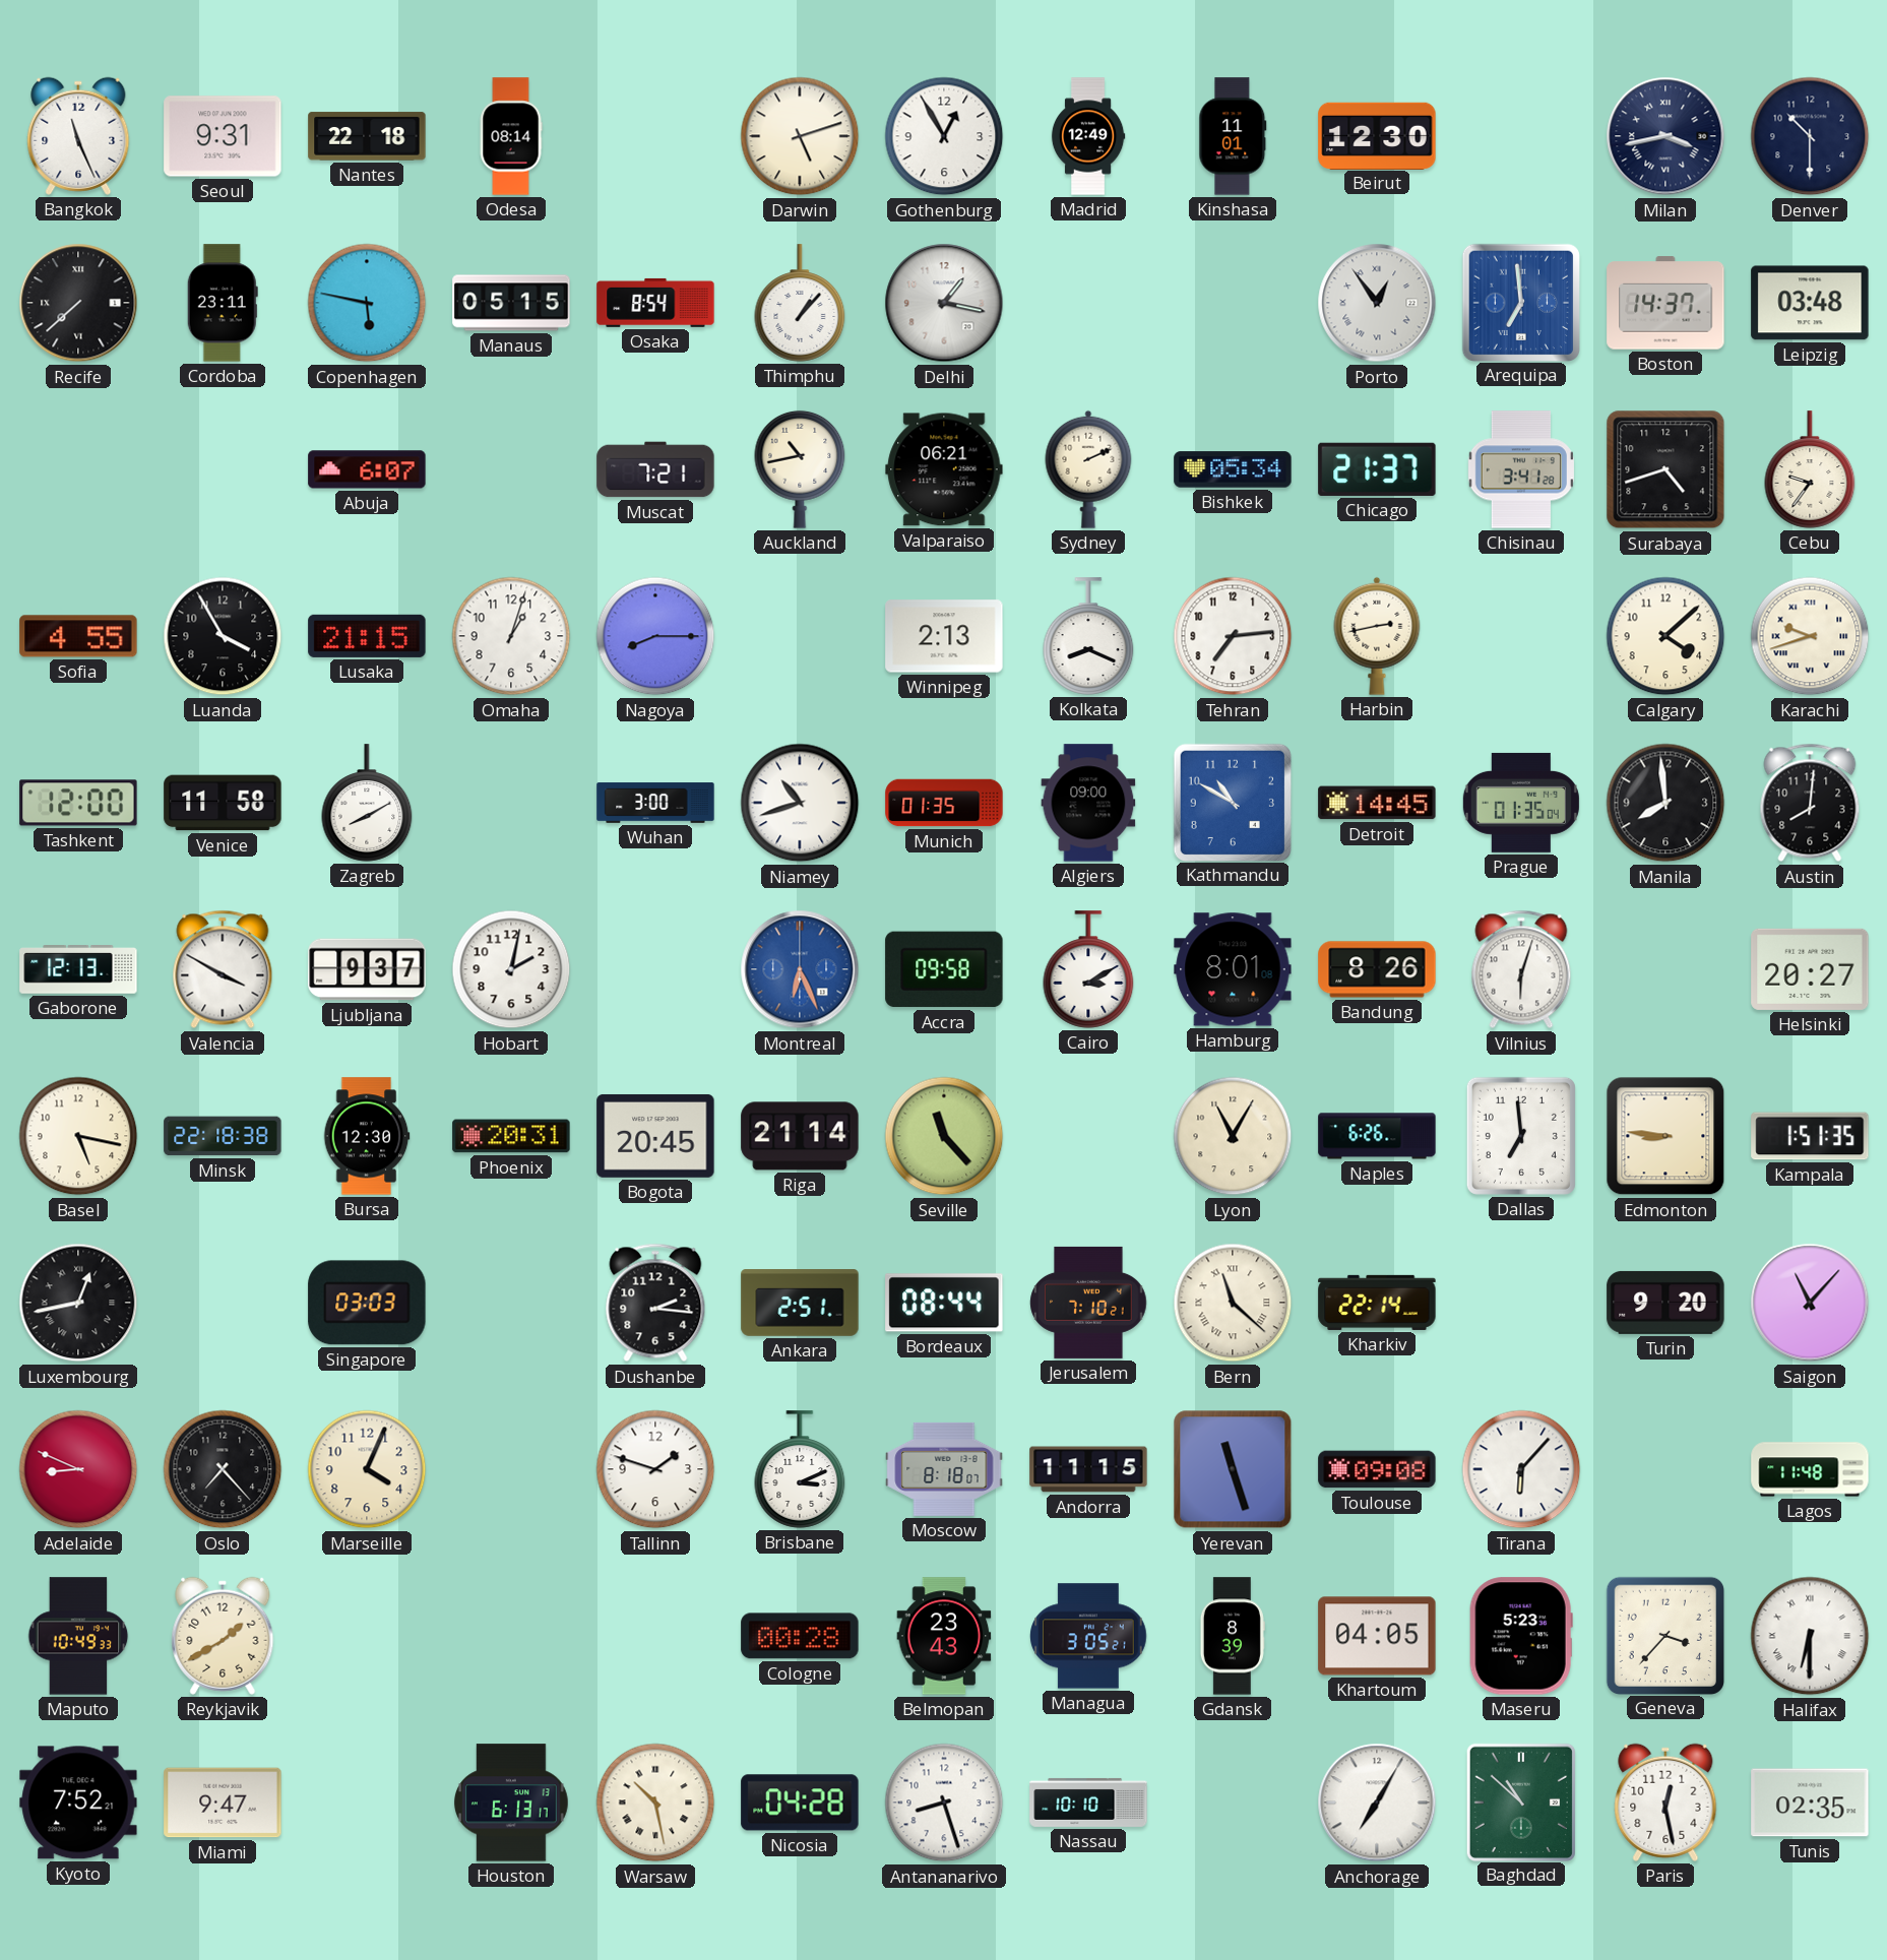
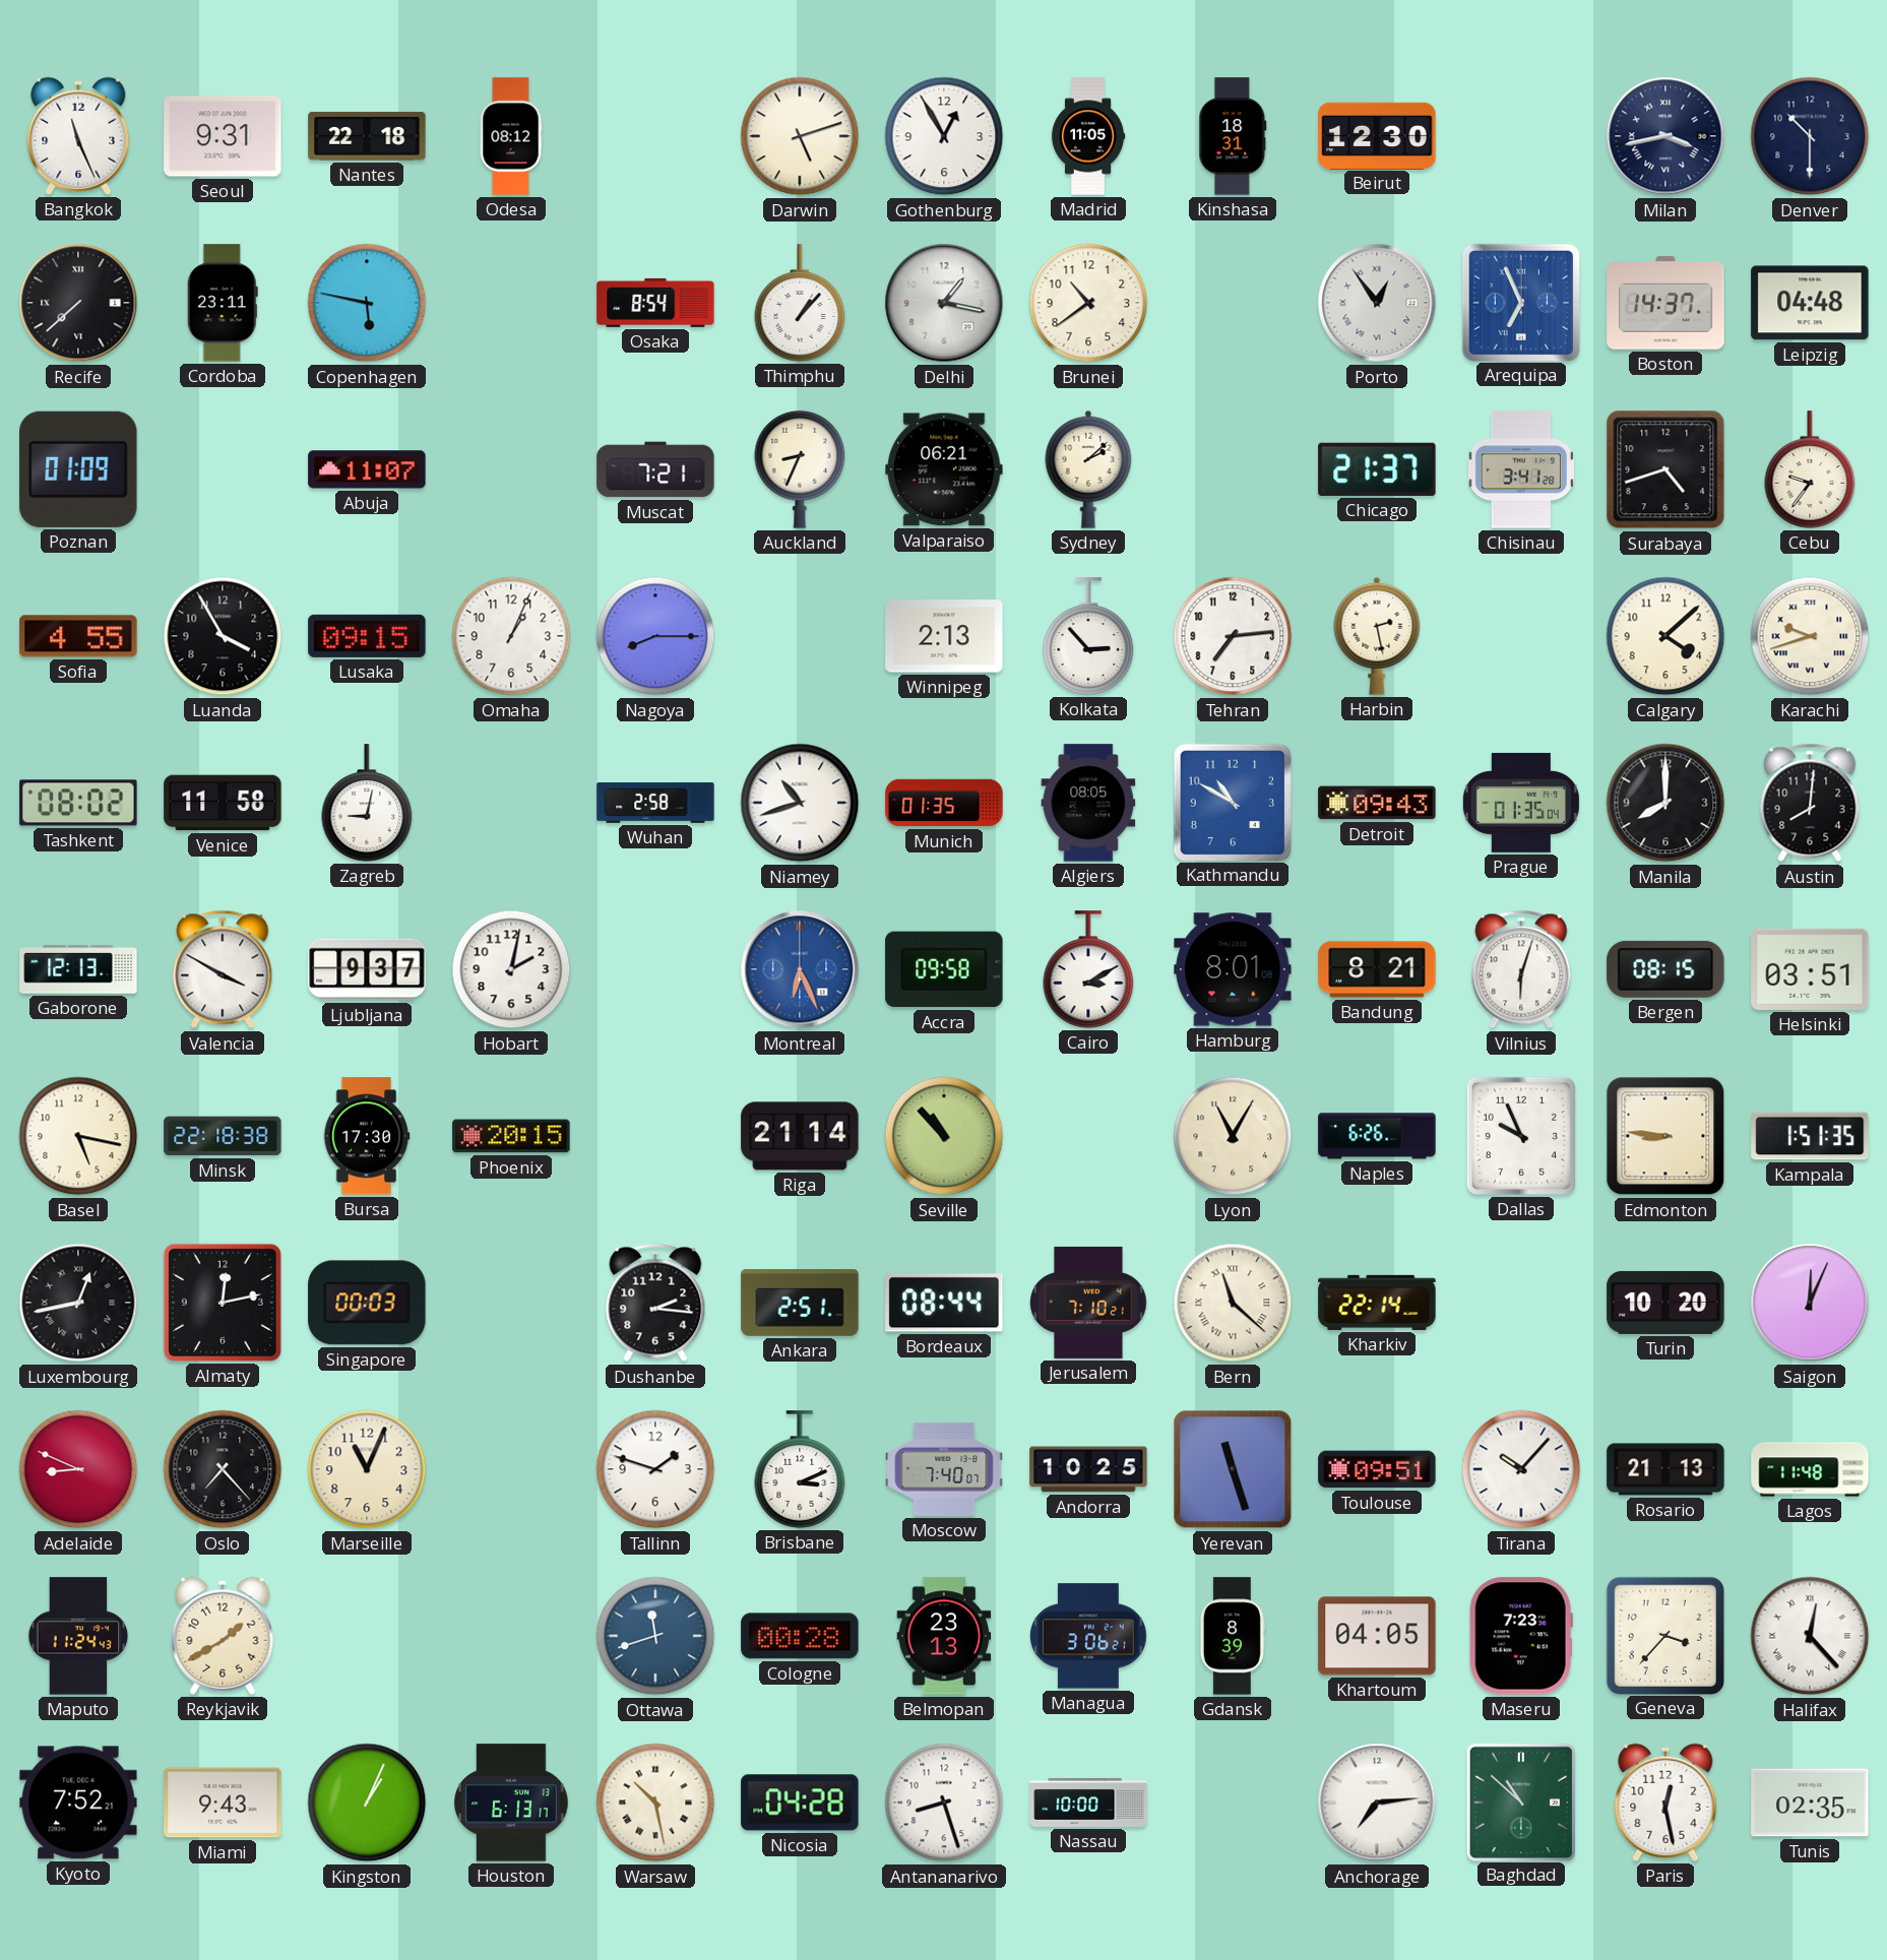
Odesa: 08:14 -> 08:12 (511, 136)
Madrid: 12:49 -> 11:05 (1088, 136)
Kinshasa: 11:01 -> 18:31 (1233, 136)
Manaus: 05:15 -> none (511, 303)
Brunei: none -> 10:39 (1088, 303)
Arequipa: 6:59 -> 6:56 (1520, 302)
Leipzig: 03:48 -> 04:48 (1810, 303)
Poznan: none -> 01:09 (78, 469)
Abuja: 6:07 -> 11:07 (367, 469)
Auckland: 10:43 -> 8:34 (800, 469)
Sydney: 2:11 -> 2:08 (1088, 469)
Bishkek: 05:34 -> none (1233, 469)
Lusaka: 21:15 -> 09:15 (367, 636)
Omaha: 1:03 -> 1:04 (511, 636)
Kolkata: 8:19 -> 2:53 (1088, 636)
Harbin: 2:43 -> 2:28 (1377, 636)
Tashkent: 12:00 -> 08:02 (78, 803)
Zagreb: 8:10 -> 9:02 (367, 803)
Wuhan: 3:00 -> 2:58 (655, 803)
Algiers: 09:00 -> 08:05 (1088, 803)
Detroit: 14:45 -> 09:43 (1377, 803)
Manila: 7:59 -> 8:00 (1665, 803)
Bandung: 8:26 -> 8:21 (1377, 969)
Bergen: none -> 08:15 (1665, 969)
Helsinki: 20:27 -> 03:51 (1810, 969)
Bursa: 12:30 -> 17:30 (367, 1136)
Phoenix: 20:31 -> 20:15 (511, 1136)
Bogota: 20:45 -> none (655, 1136)
Seville: 11:23 -> 10:53 (944, 1136)
Dallas: 6:59 -> 9:56 (1521, 1136)
Almaty: none -> 12:13 (223, 1303)
Singapore: 03:03 -> 00:03 (367, 1303)
Turin: 9:20 -> 10:20 (1665, 1303)
Saigon: 11:07 -> 12:04 (1810, 1303)
Marseille: 4:04 -> 11:04 (367, 1469)
Moscow: 8:18 -> 7:40 (944, 1469)
Andorra: 11:15 -> 10:25 (1088, 1469)
Toulouse: 09:08 -> 09:51 (1377, 1469)
Tirana: 6:07 -> 10:07 (1521, 1469)
Rosario: none -> 21:13 (1665, 1469)
Maputo: 10:49 -> 11:24 (78, 1636)
Ottawa: none -> 11:42 (655, 1636)
Belmopan: 23:43 -> 23:13 (944, 1636)
Managua: 3:05 -> 3:06 (1088, 1636)
Maseru: 5:23 -> 7:23 (1521, 1636)
Halifax: 6:30 -> 12:23 (1810, 1636)
Miami: 9:47 -> 9:43 (223, 1803)
Kingston: none -> 1:04 (367, 1803)
Nassau: 10:10 -> 10:00 (1088, 1803)
Anchorage: 7:05 -> 7:14 (1377, 1803)
